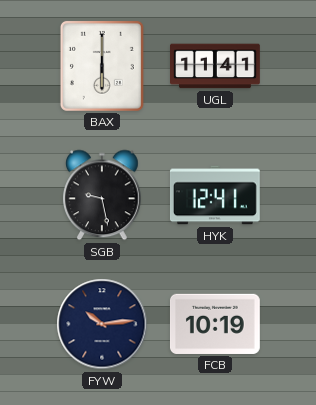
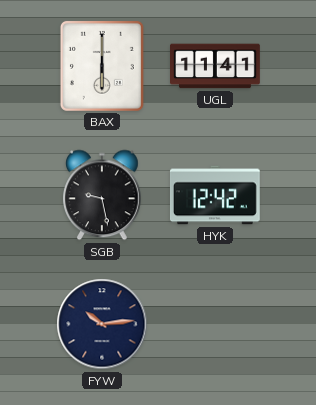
HYK: 12:41 -> 12:42 (215, 195)
FCB: 10:19 -> none (215, 324)
